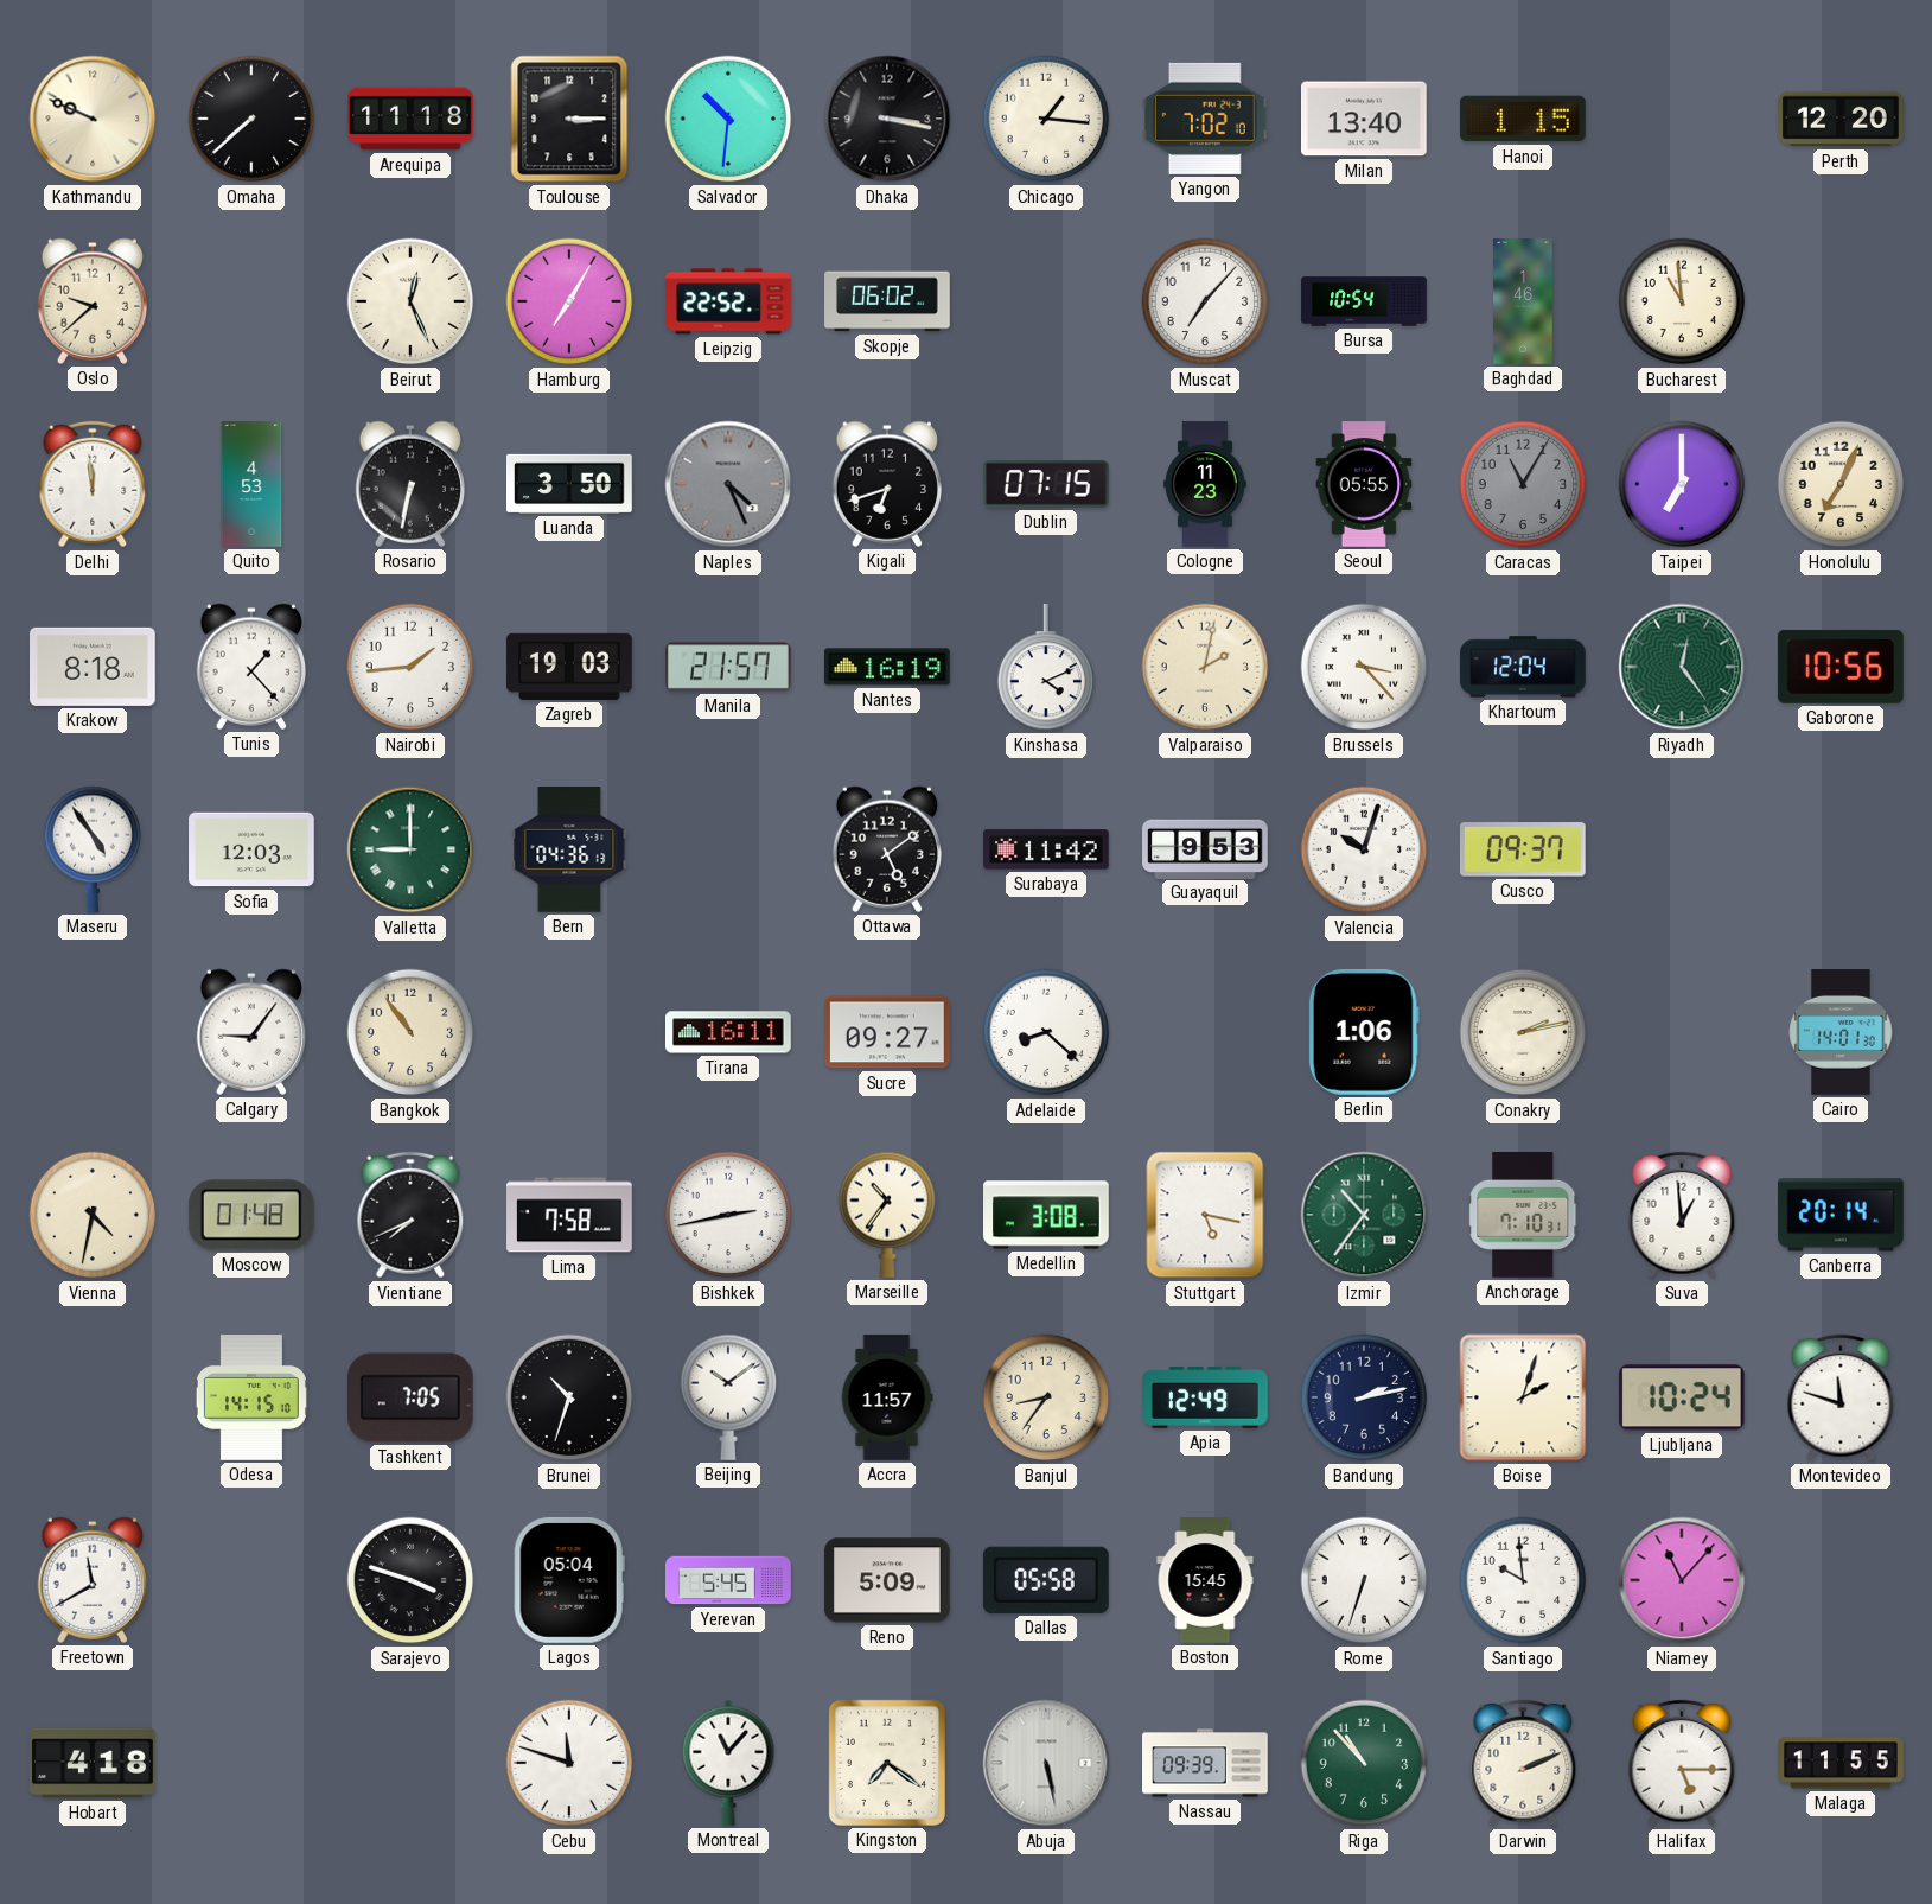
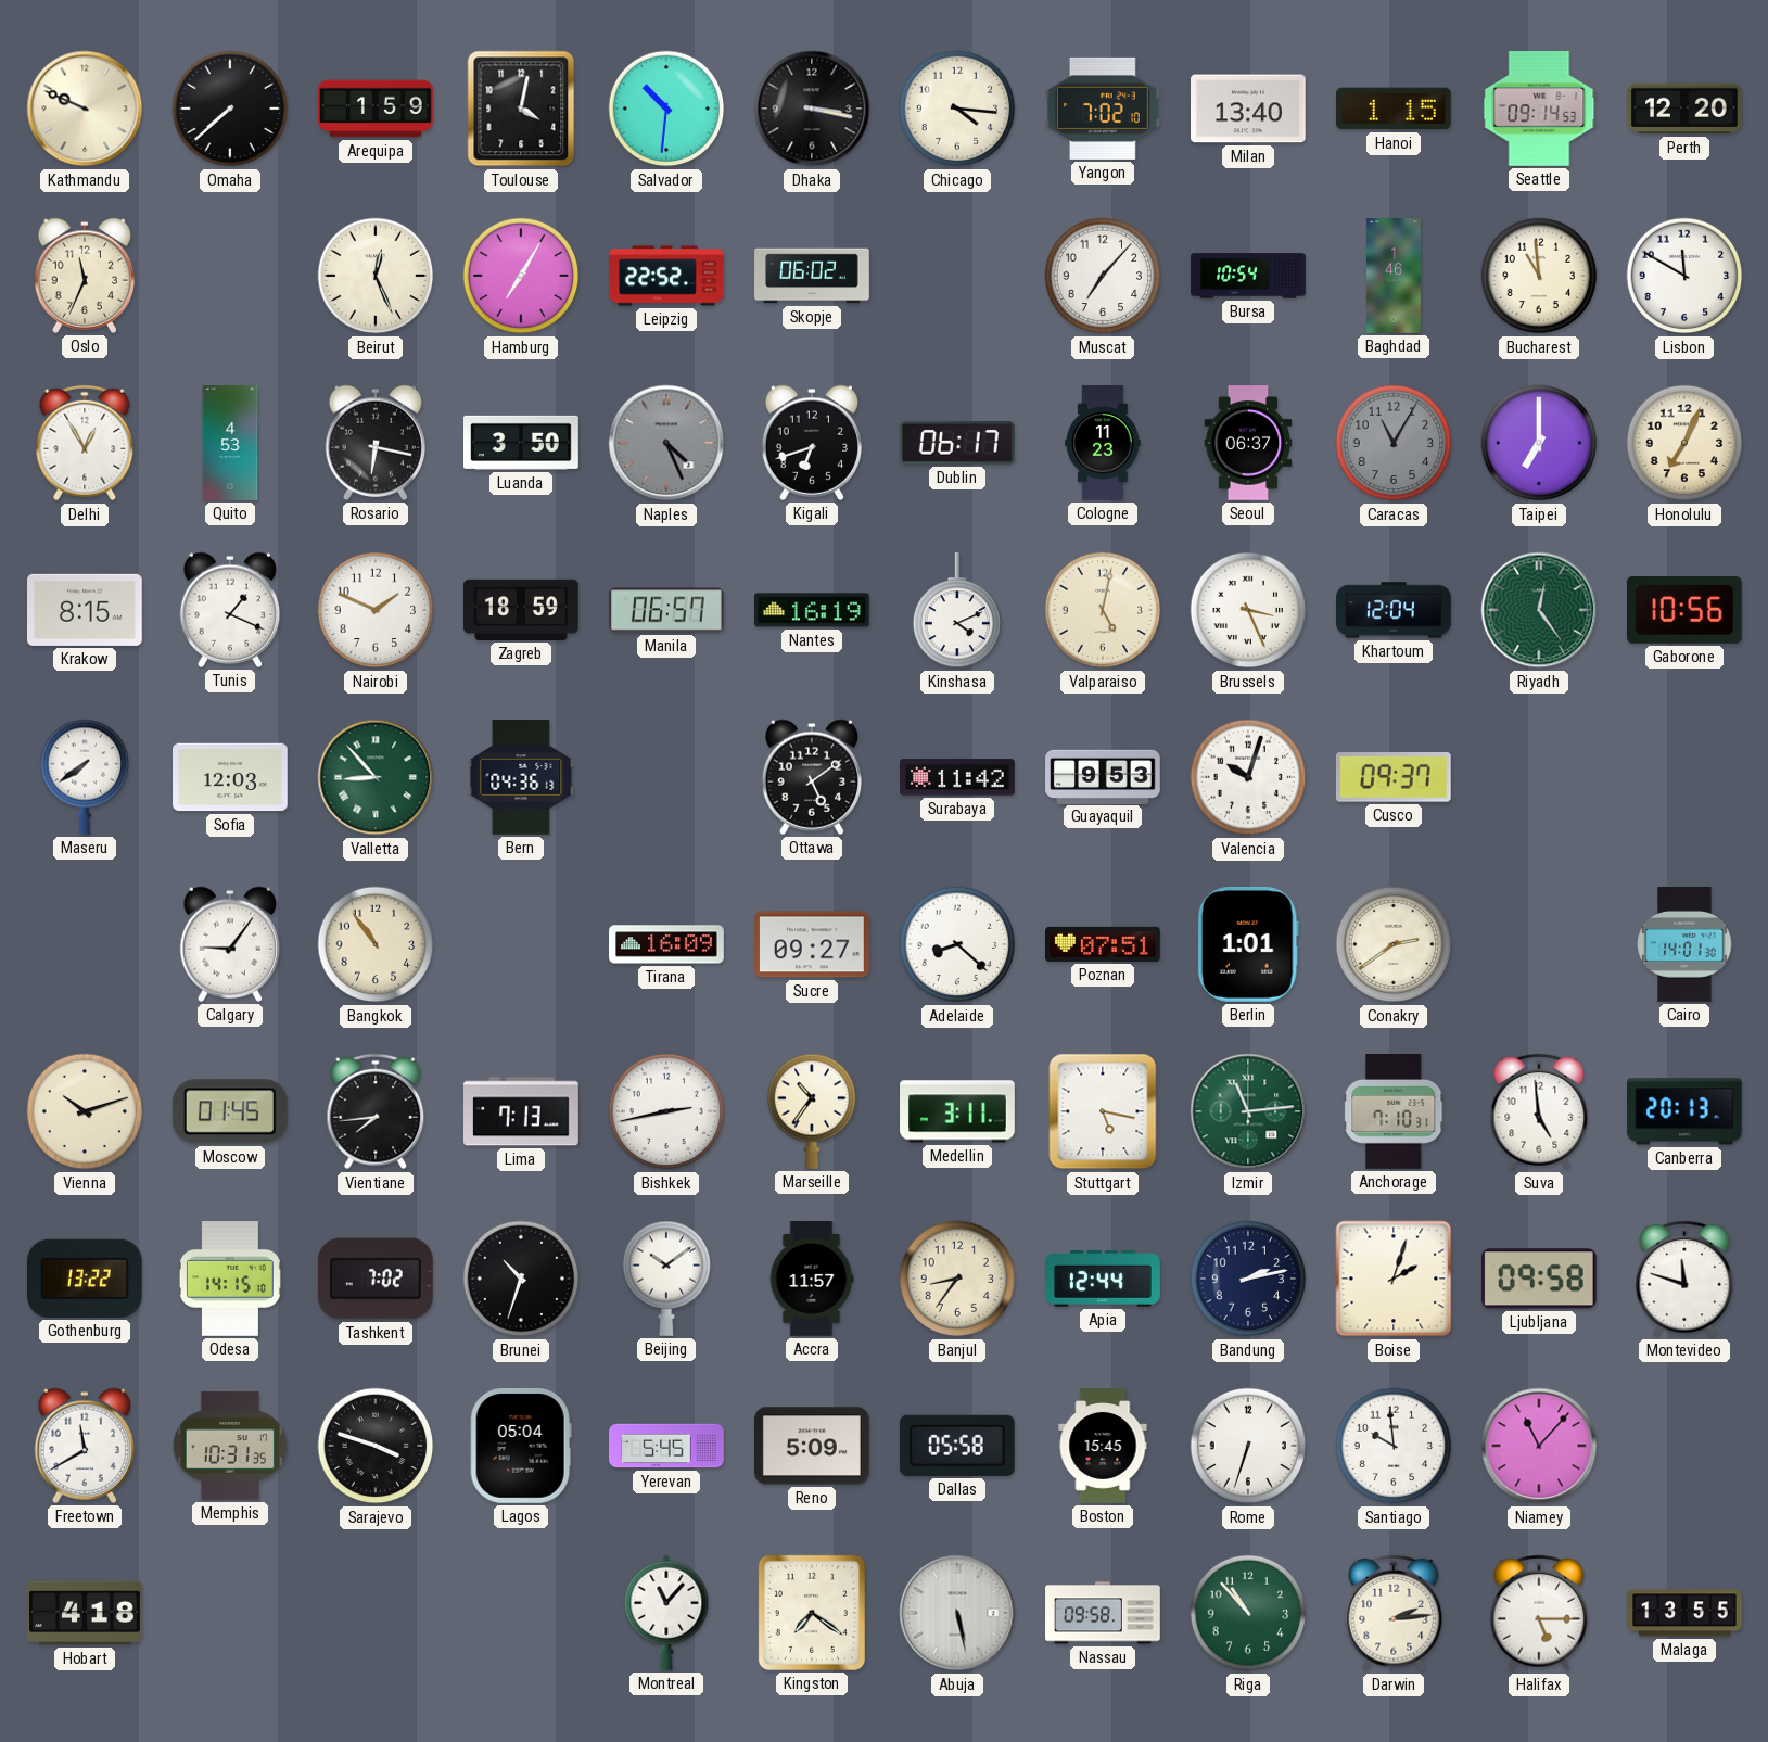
Arequipa: 11:18 -> 1:59 (377, 109)
Toulouse: 3:15 -> 4:02 (521, 109)
Chicago: 1:16 -> 4:16 (957, 109)
Seattle: none -> 09:14 (1539, 110)
Oslo: 9:38 -> 11:34 (85, 276)
Lisbon: none -> 11:50 (1684, 276)
Delhi: 11:59 -> 12:55 (85, 443)
Rosario: 6:32 -> 6:17 (376, 443)
Dublin: 07:15 -> 06:17 (957, 444)
Seoul: 05:55 -> 06:37 (1248, 443)
Krakow: 8:18 -> 8:15 (86, 610)
Tunis: 1:23 -> 1:19 (230, 610)
Nairobi: 1:44 -> 1:49 (376, 610)
Zagreb: 19:03 -> 18:59 (521, 610)
Manila: 21:57 -> 06:57 (667, 610)
Valparaiso: 2:02 -> 5:02 (1103, 610)
Brussels: 3:23 -> 3:26 (1248, 610)
Maseru: 4:54 -> 7:39 (85, 777)
Valletta: 9:00 -> 8:53 (376, 777)
Tirana: 16:11 -> 16:09 (667, 944)
Poznan: none -> 07:51 (1103, 944)
Berlin: 1:06 -> 1:01 (1248, 944)
Conakry: 2:13 -> 2:39 (1394, 944)
Vienna: 4:32 -> 10:12 (85, 1111)
Moscow: 01:48 -> 01:45 (230, 1111)
Vientiane: 7:41 -> 7:44 (376, 1111)
Lima: 7:58 -> 7:13 (522, 1111)
Medellin: 3:08 -> 3:11 (957, 1111)
Izmir: 10:36 -> 11:14 (1248, 1111)
Suva: 12:59 -> 4:59 (1539, 1111)
Canberra: 20:14 -> 20:13 (1686, 1111)
Gothenburg: none -> 13:22 (85, 1279)
Tashkent: 7:05 -> 7:02 (376, 1279)
Apia: 12:49 -> 12:44 (1104, 1279)
Ljubljana: 10:24 -> 09:58 (1539, 1279)
Memphis: none -> 10:31 (230, 1446)
Cebu: 11:48 -> none (569, 1763)
Nassau: 09:39 -> 09:58 (1103, 1613)
Darwin: 2:11 -> 2:14 (1394, 1613)
Malaga: 11:55 -> 13:55 (1684, 1613)
